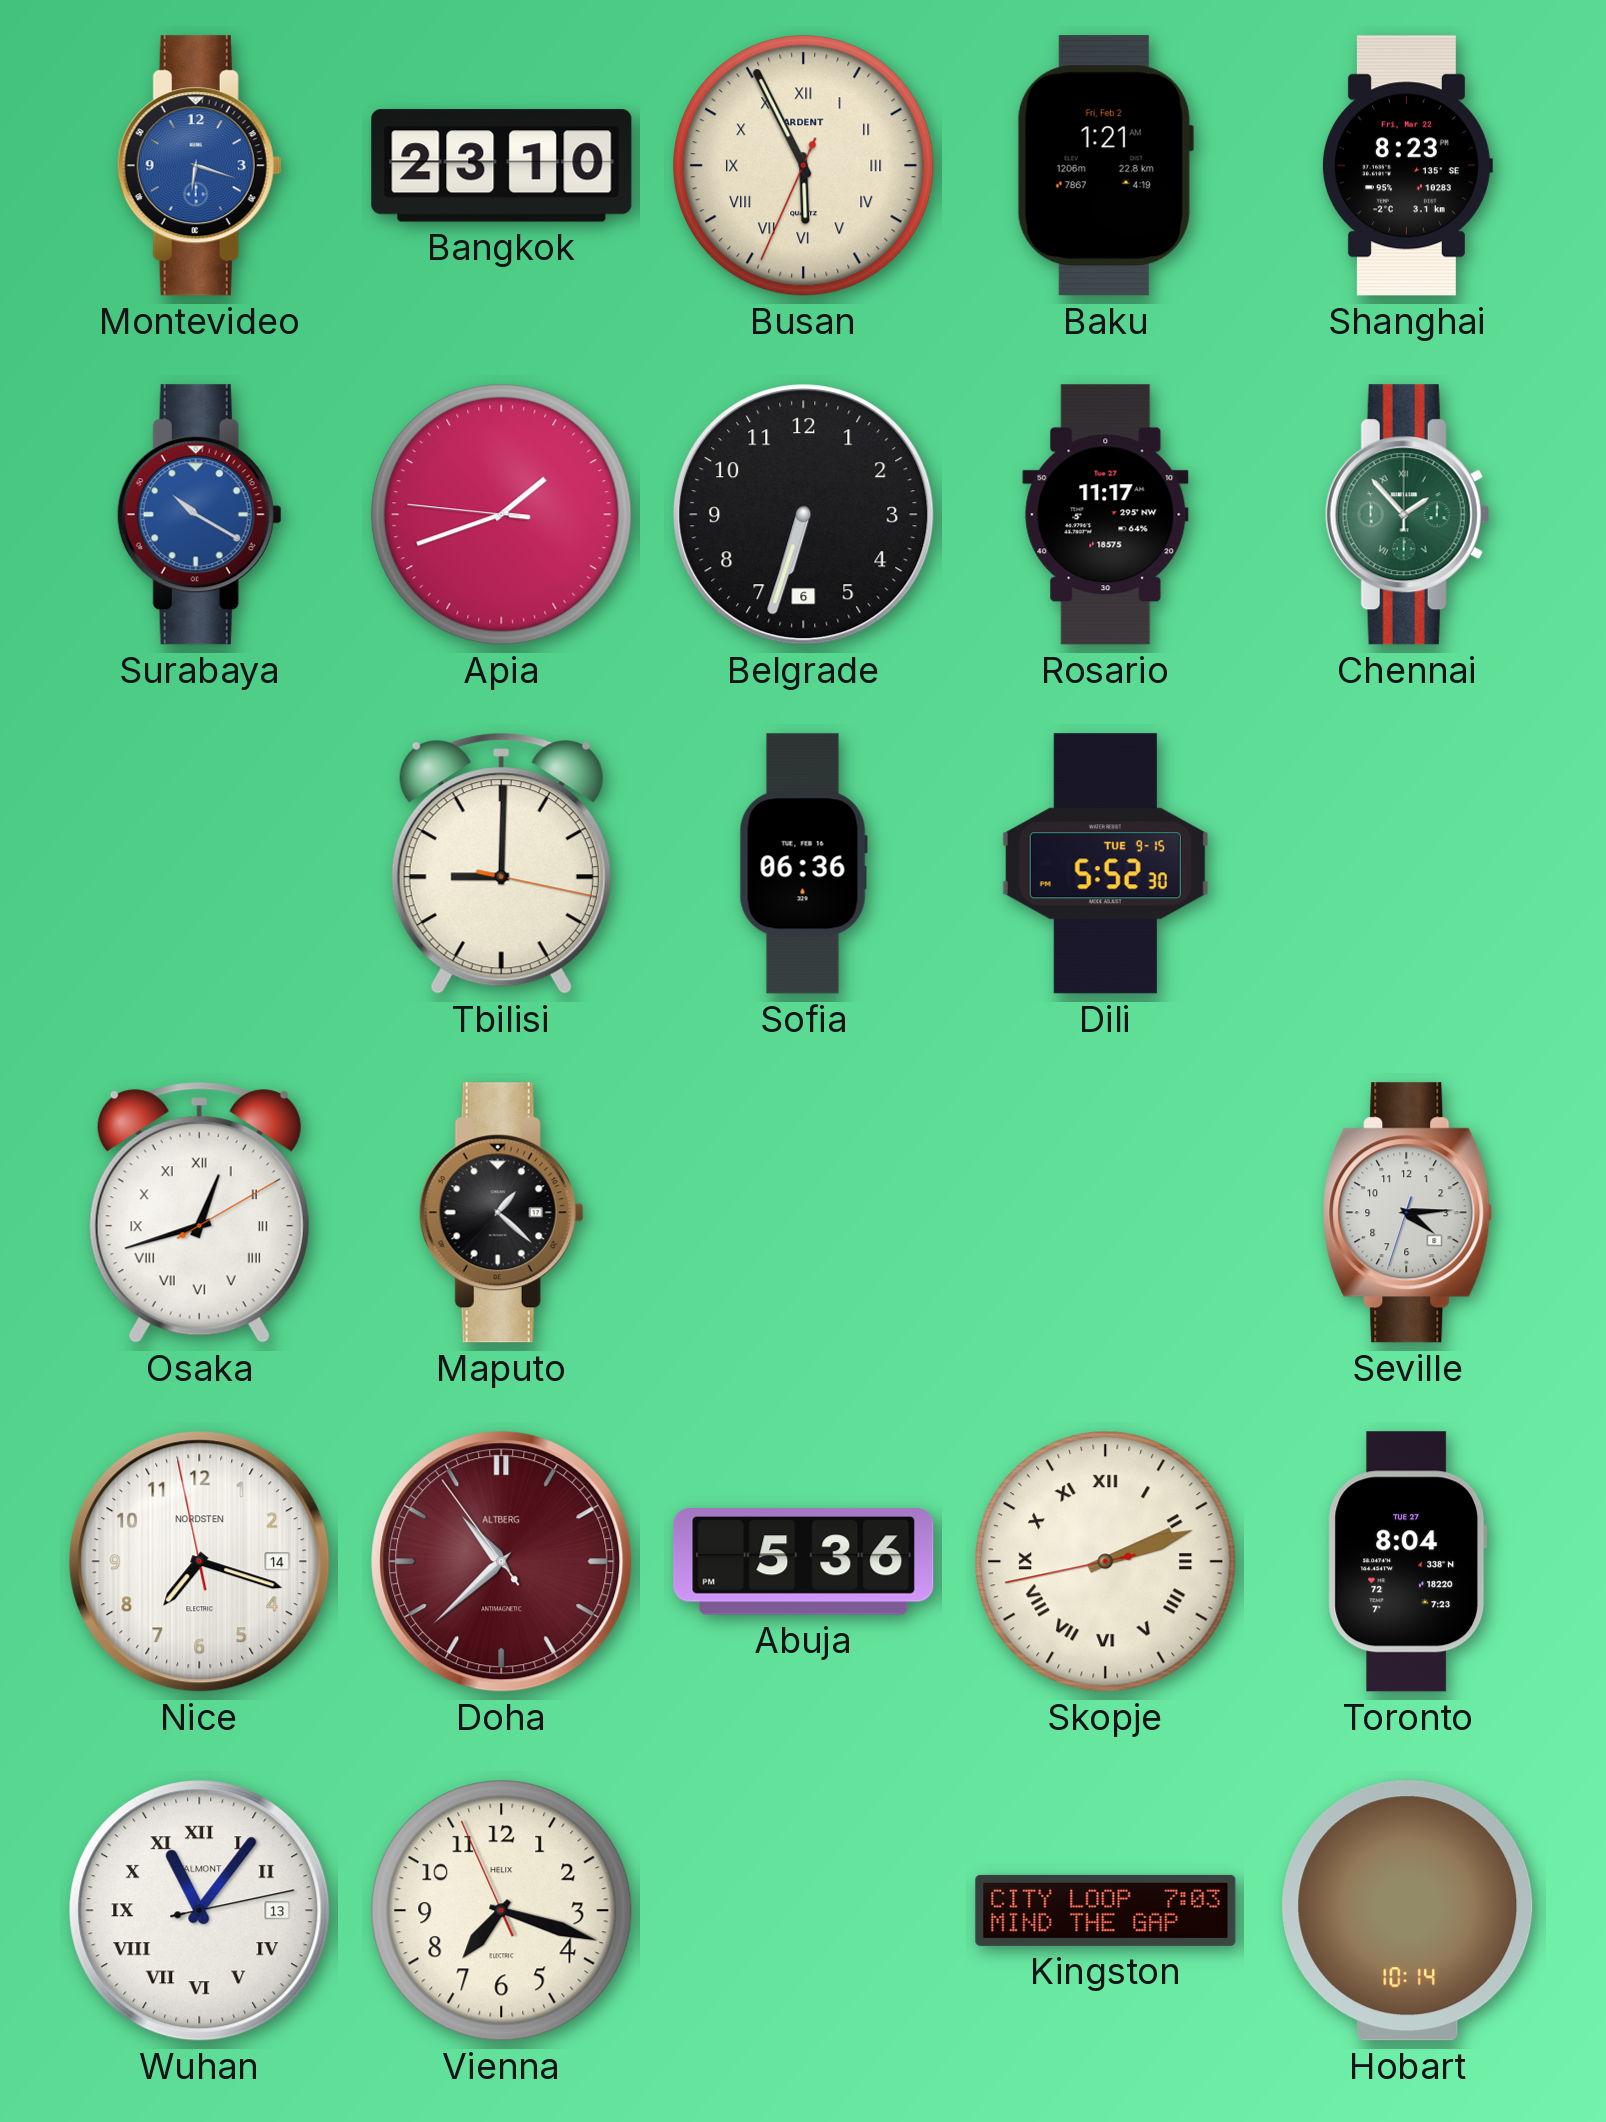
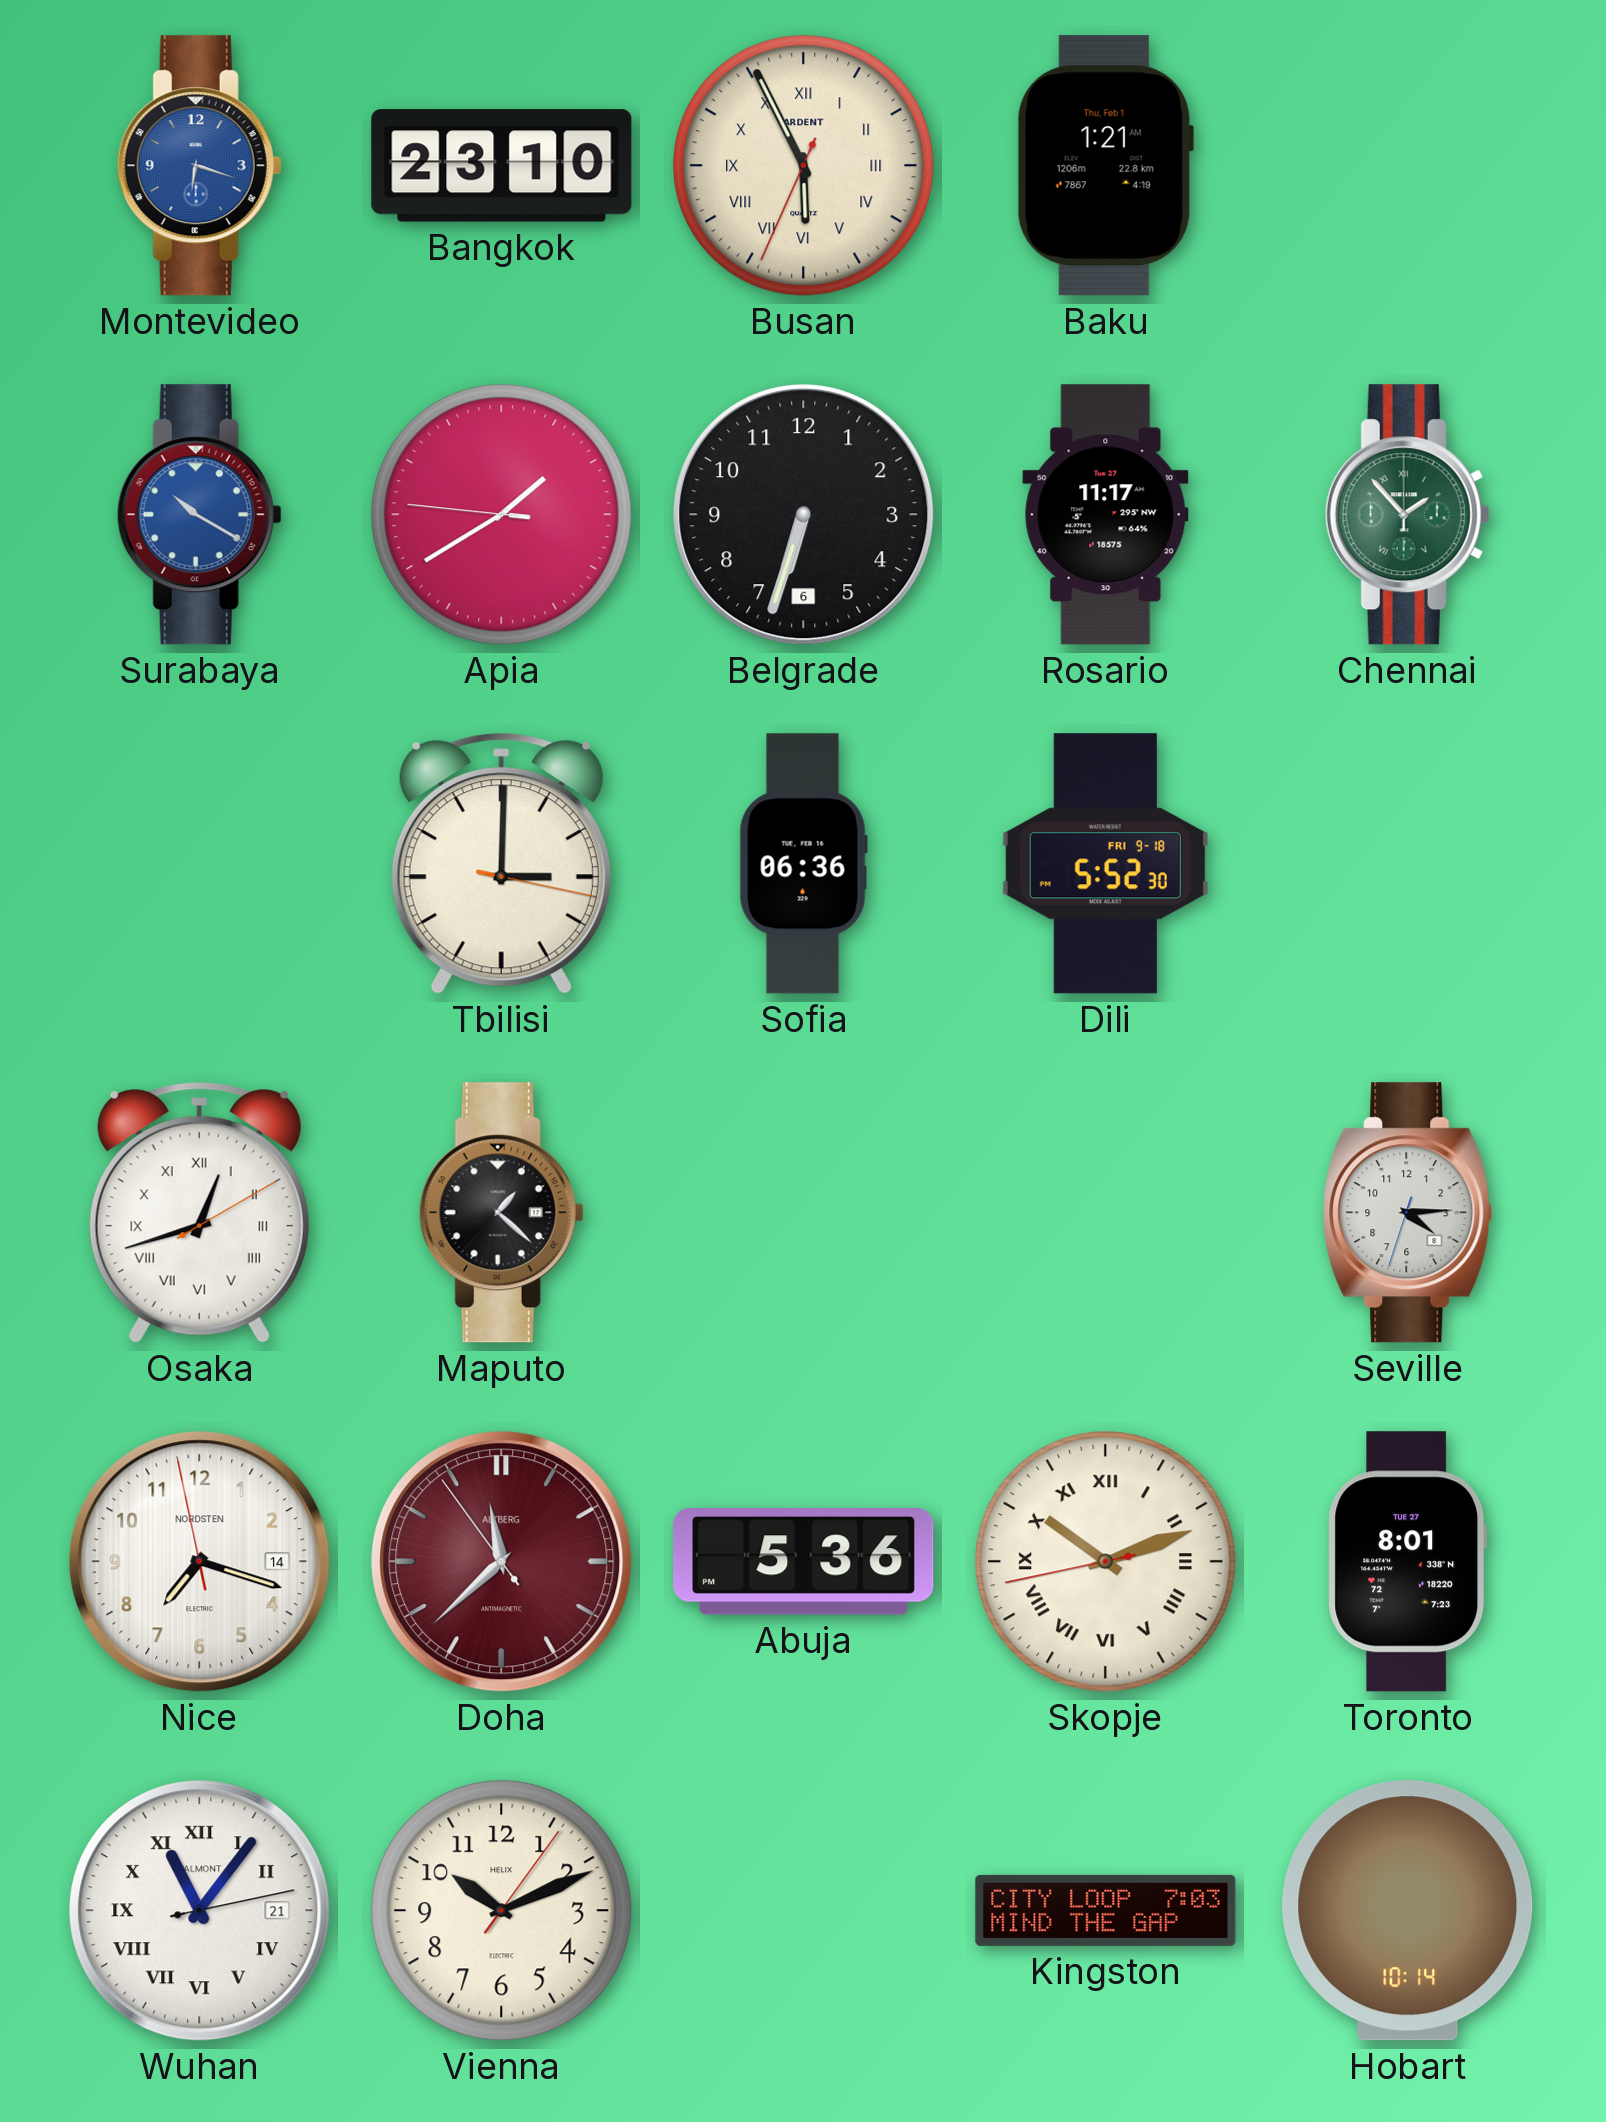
Baku date: Fri, Feb 2 -> Thu, Feb 1 (1105, 166)
Shanghai: 8:23 -> none (1407, 166)
Apia: 1:41 -> 1:39 (502, 515)
Tbilisi: 9:00 -> 3:00 (501, 864)
Dili date: TUE 9-15 -> FRI 9-18 (1105, 864)
Doha: 10:37 -> 11:37 (502, 1562)
Skopje: 2:11 -> 10:11 (1106, 1562)
Toronto: 8:04 -> 8:01 (1408, 1562)
Wuhan date: 13 -> 21 (200, 1911)
Vienna: 7:17 -> 10:11 (502, 1911)
